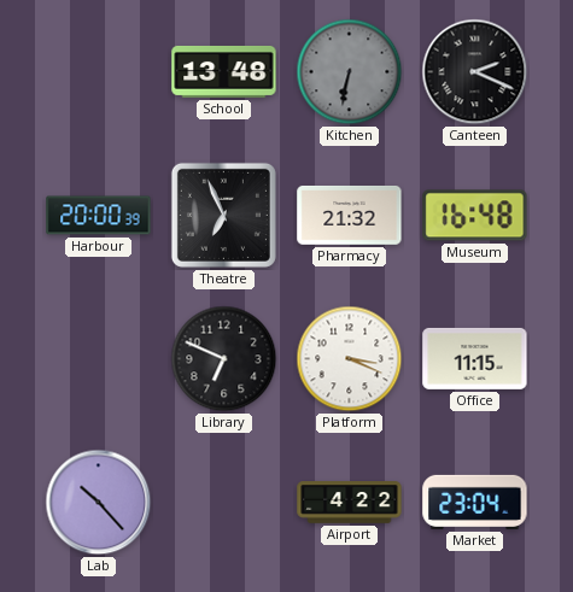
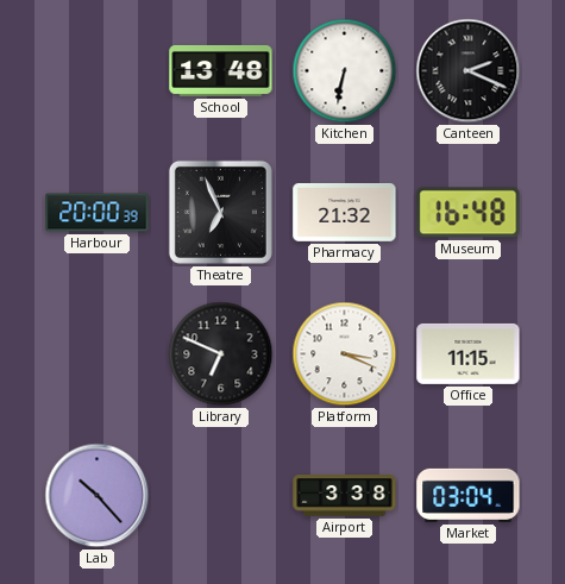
Kitchen dial: grey -> white (345, 71)
Airport: 4:22 -> 3:38 (345, 496)
Market: 23:04 -> 03:04 (469, 495)
